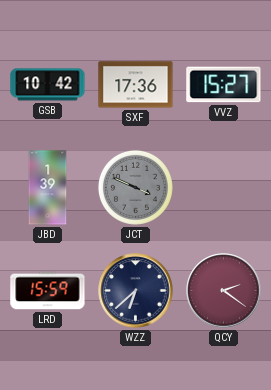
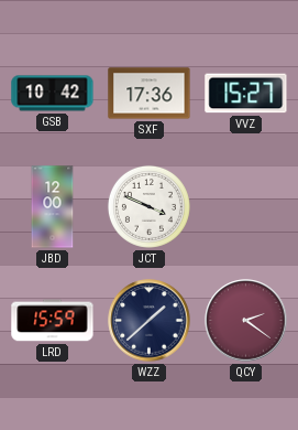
JBD: 1:39 -> 12:00 (53, 207)
JCT dial: grey -> white (148, 206)
WZZ: 6:38 -> 1:38 (150, 321)
